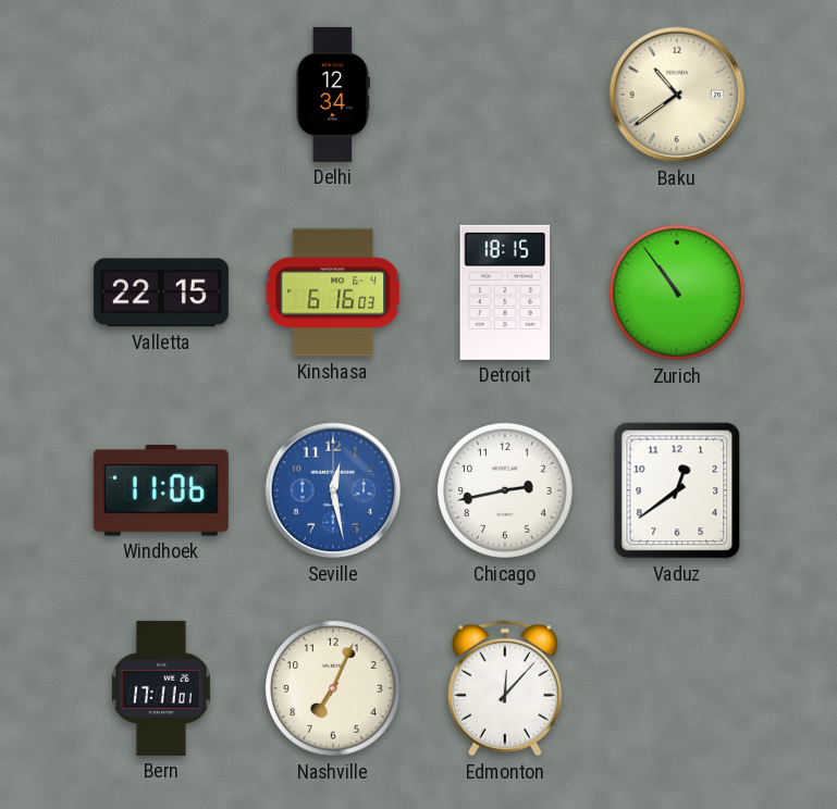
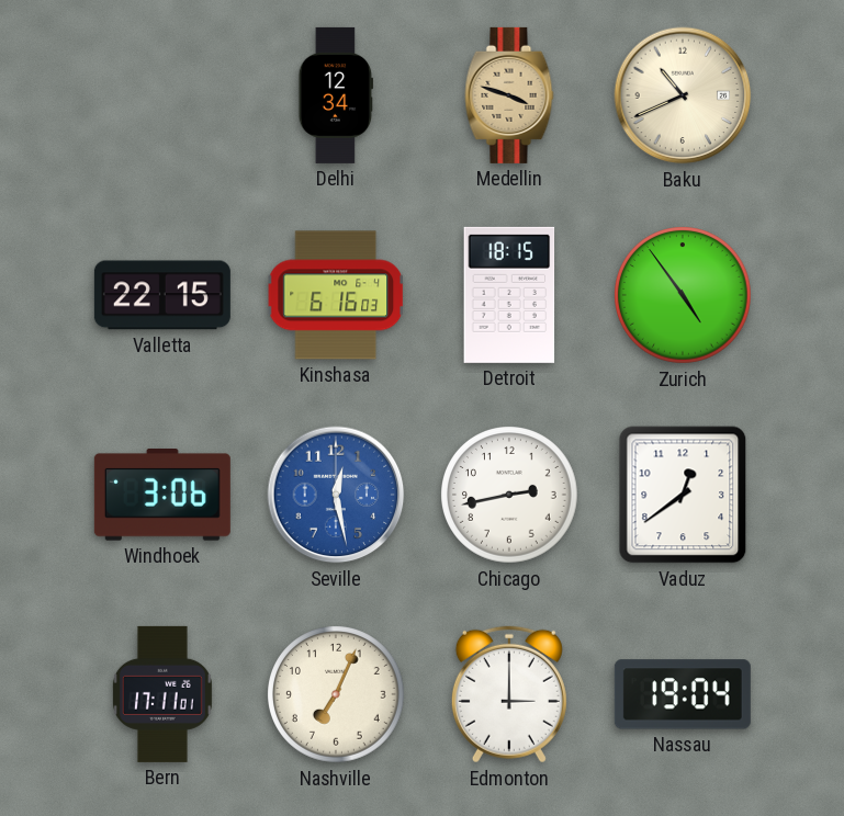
Medellin: none -> 3:48 (509, 95)
Baku: 10:39 -> 10:41 (683, 95)
Zurich: 10:54 -> 4:54 (684, 296)
Windhoek: 11:06 -> 3:06 (162, 496)
Edmonton: 12:07 -> 3:00 (509, 694)
Nassau: none -> 19:04 (683, 694)
